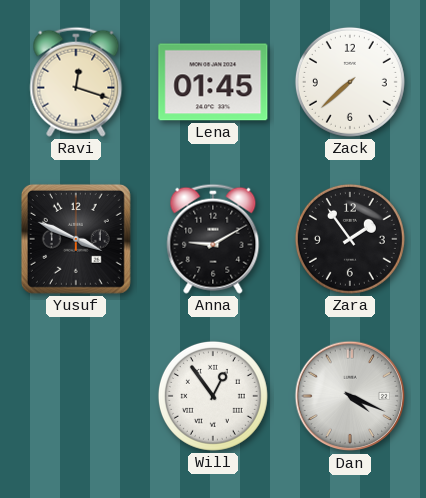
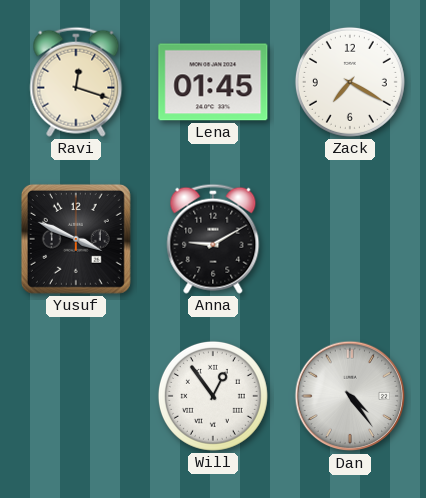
Zack: 7:38 -> 7:20 (350, 82)
Zara: 1:54 -> none (350, 239)
Dan: 4:19 -> 4:24 (350, 396)
